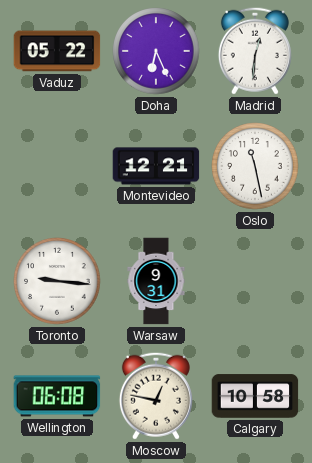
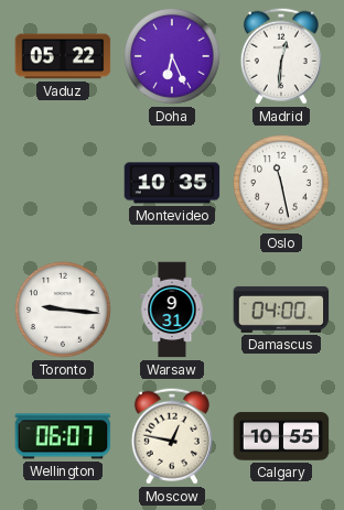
Montevideo: 12:21 -> 10:35 (172, 183)
Damascus: none -> 04:00 (281, 310)
Wellington: 06:08 -> 06:07 (63, 436)
Calgary: 10:58 -> 10:55 (281, 436)
